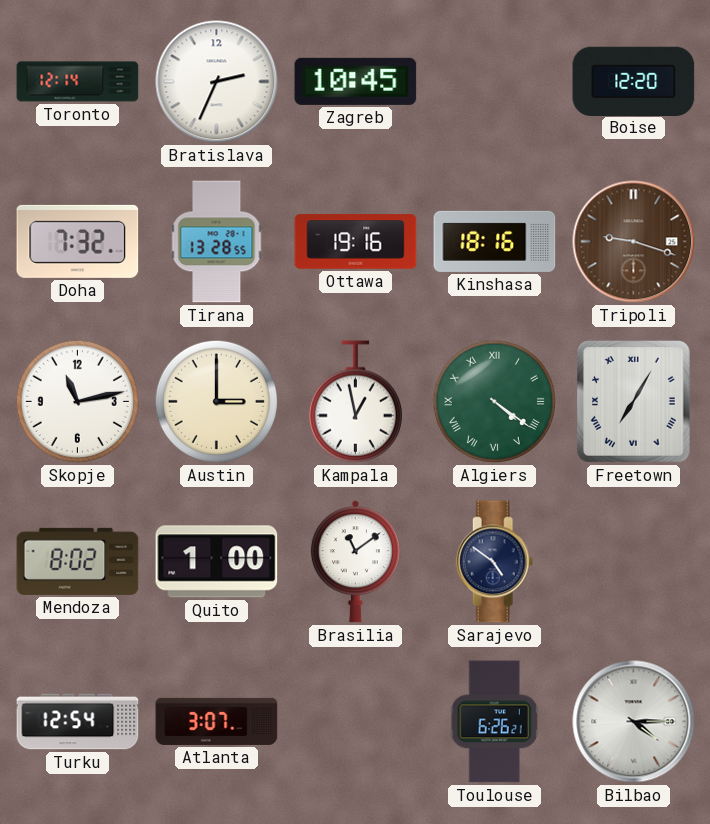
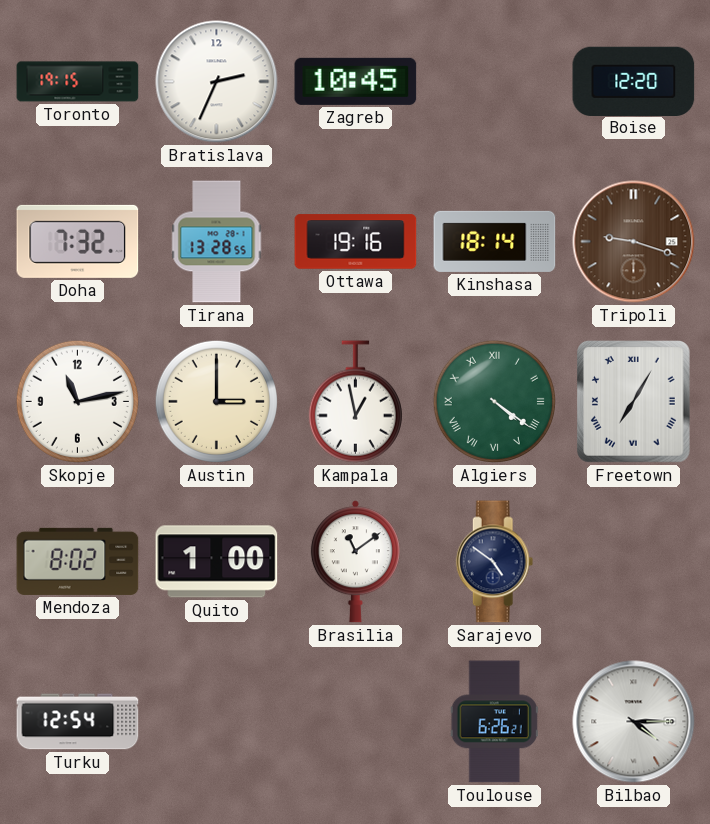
Toronto: 12:14 -> 19:15 (78, 82)
Kinshasa: 18:16 -> 18:14 (495, 241)
Atlanta: 3:07 -> none (217, 721)
